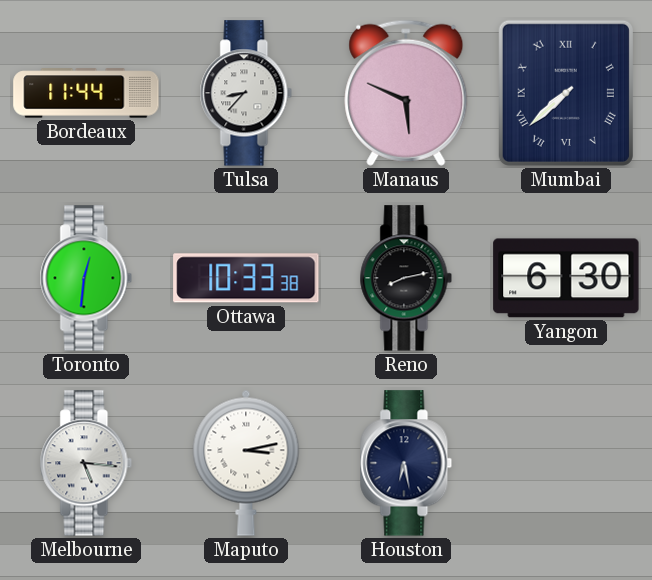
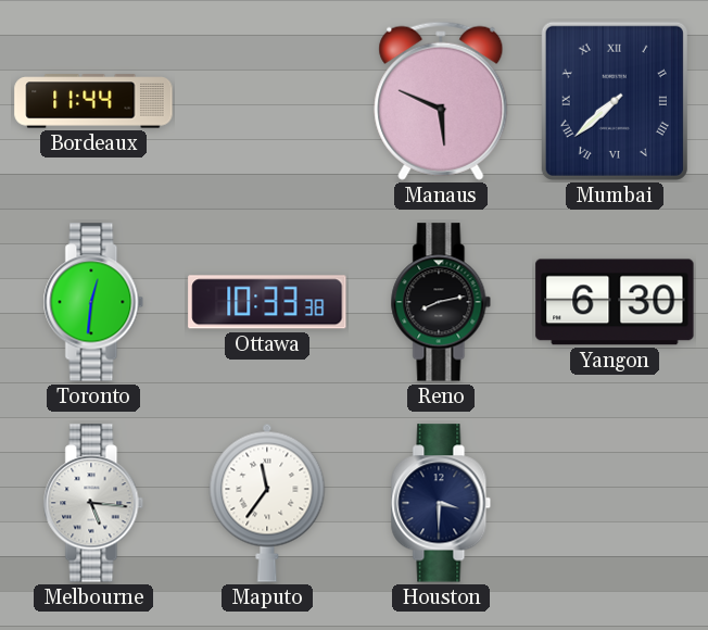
Tulsa: 8:37 -> none (246, 93)
Maputo: 3:13 -> 11:36 (267, 503)
Houston: 6:28 -> 3:30 (441, 503)
